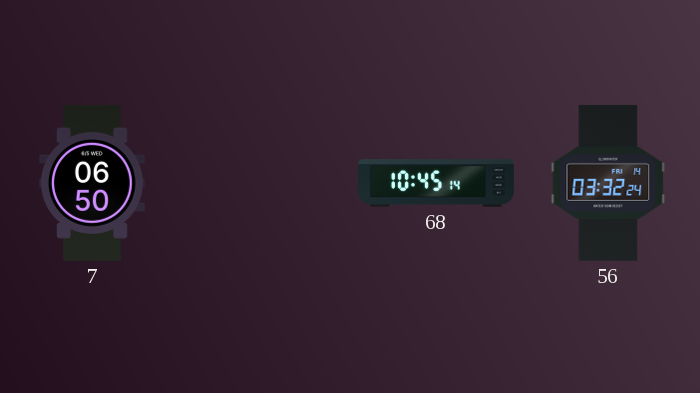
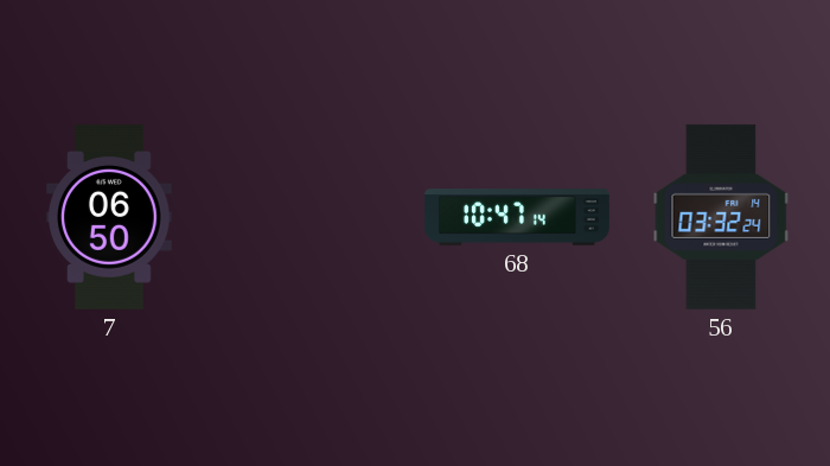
68: 10:45 -> 10:47 (518, 217)
